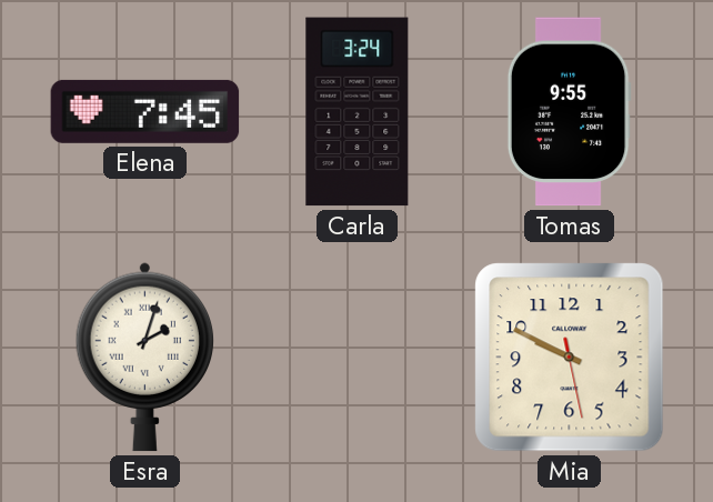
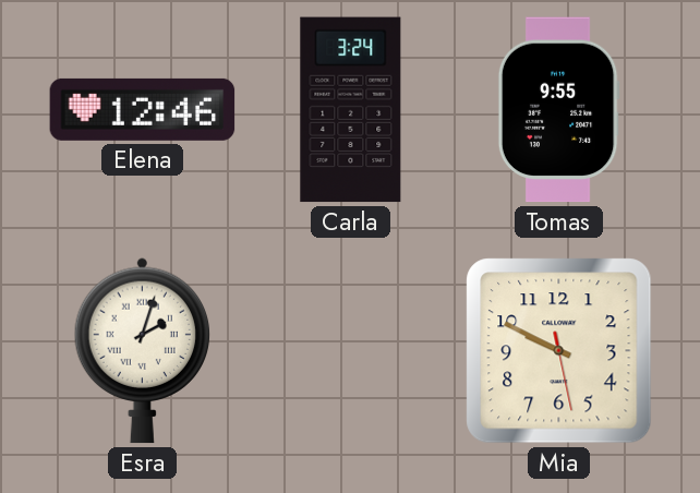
Elena: 7:45 -> 12:46 (143, 109)
